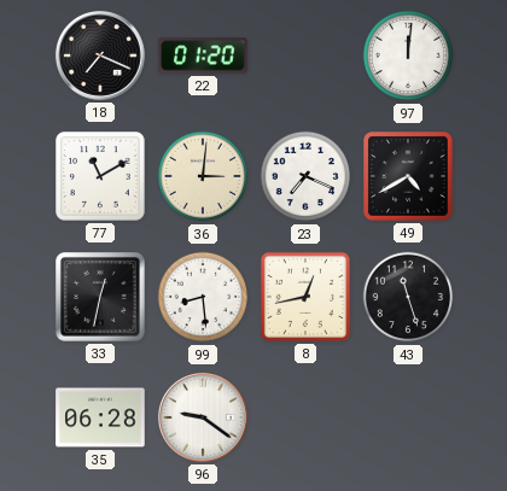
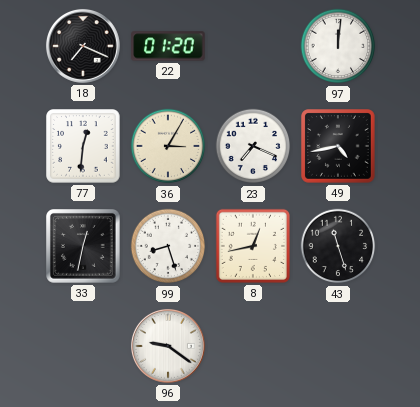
77: 11:10 -> 12:31 (83, 146)
36: 3:01 -> 3:05 (168, 146)
49: 4:40 -> 4:43 (338, 146)
99: 8:29 -> 8:27 (168, 246)
35: 06:28 -> none (100, 417)
